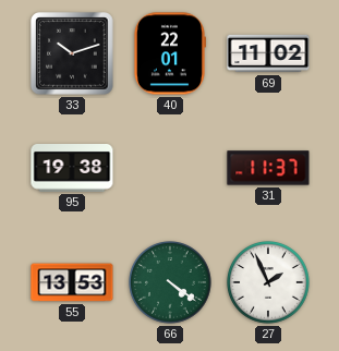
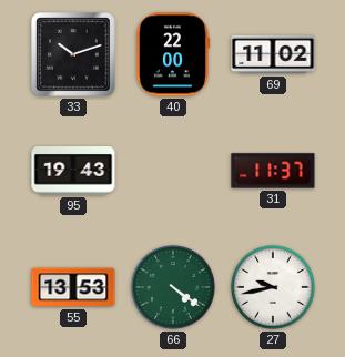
40: 22:01 -> 22:00 (172, 54)
95: 19:38 -> 19:43 (73, 172)
27: 1:56 -> 9:43 (274, 288)
